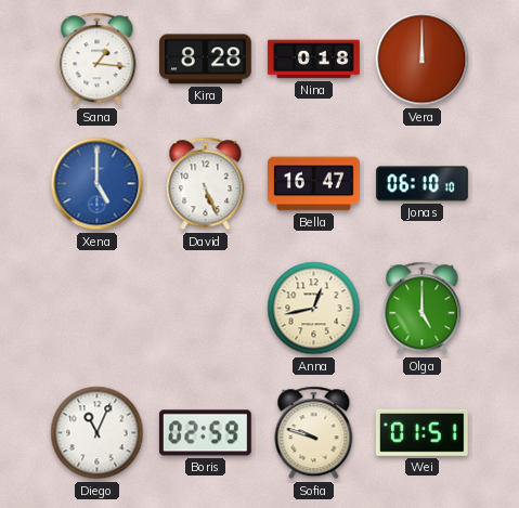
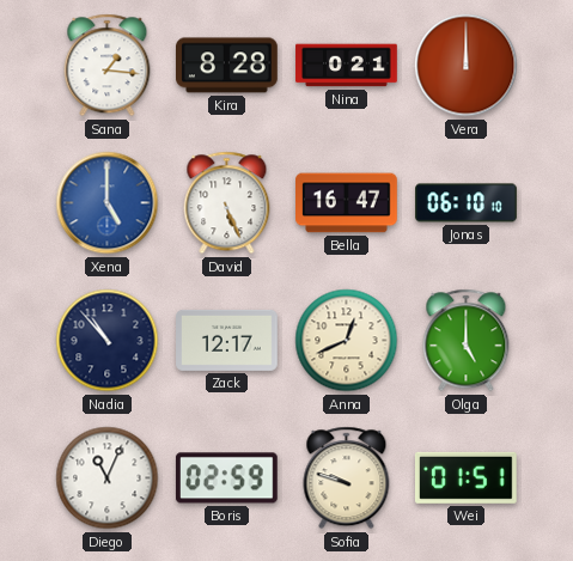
Nina: 0:18 -> 0:21 (347, 66)
Nadia: none -> 10:53 (108, 341)
Zack: none -> 12:17 (227, 340)
Anna: 12:43 -> 12:41 (347, 341)
